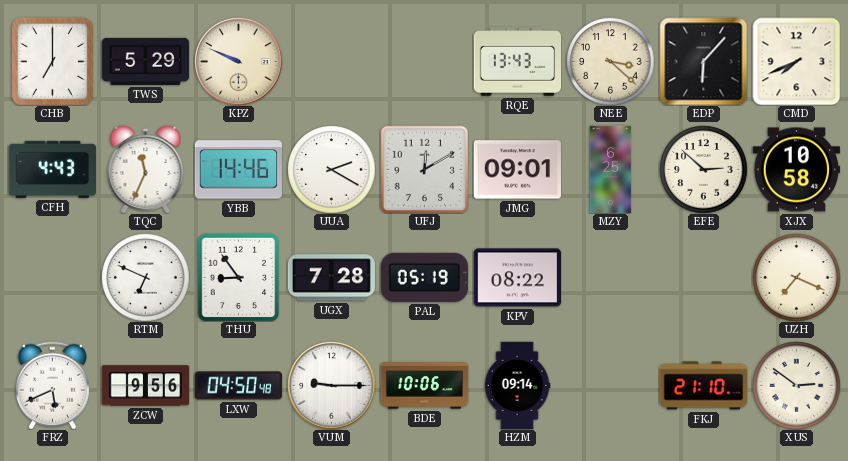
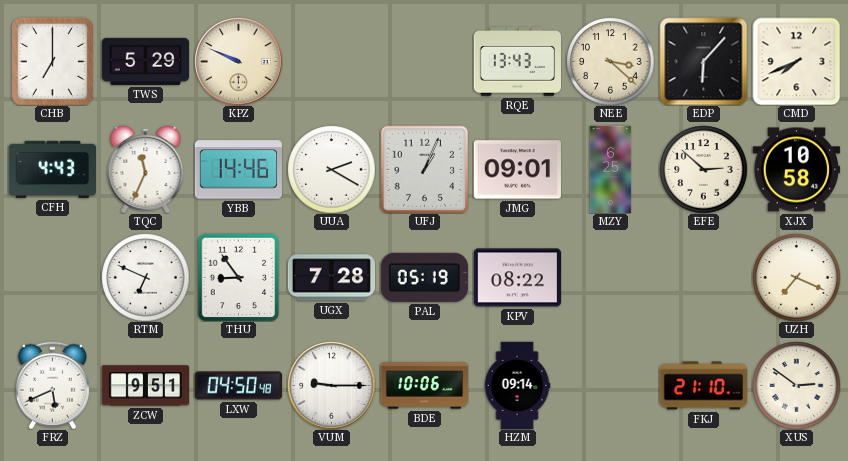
UFJ: 12:10 -> 1:04 (424, 169)
ZCW: 9:56 -> 9:51 (145, 386)
